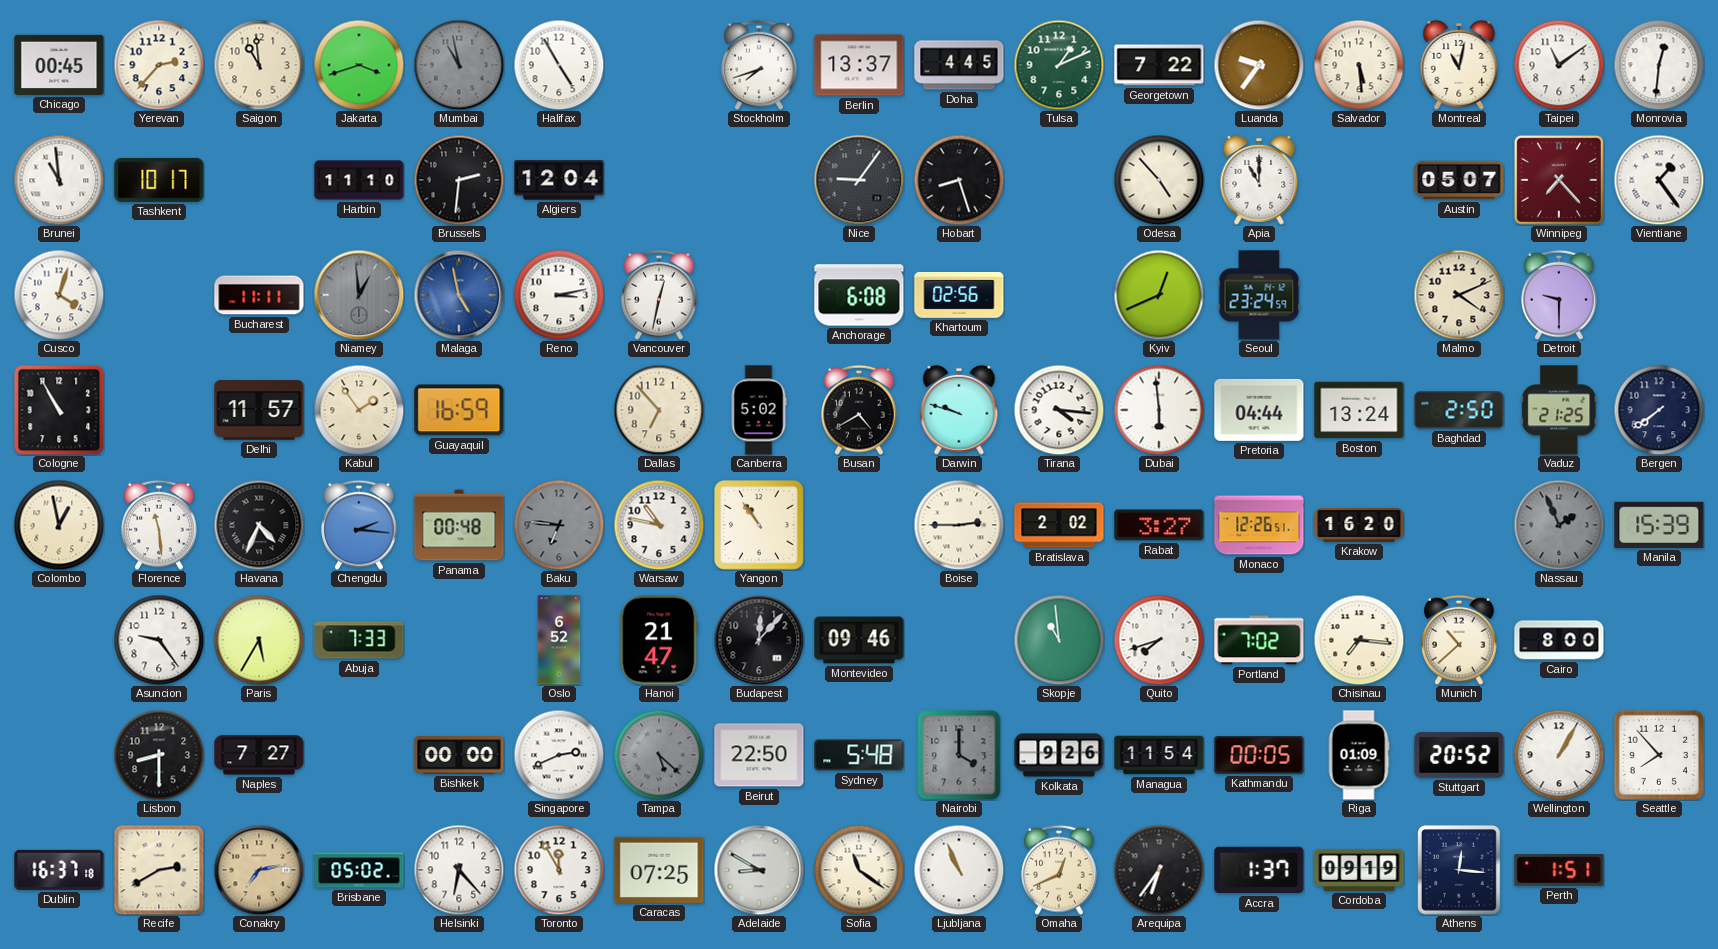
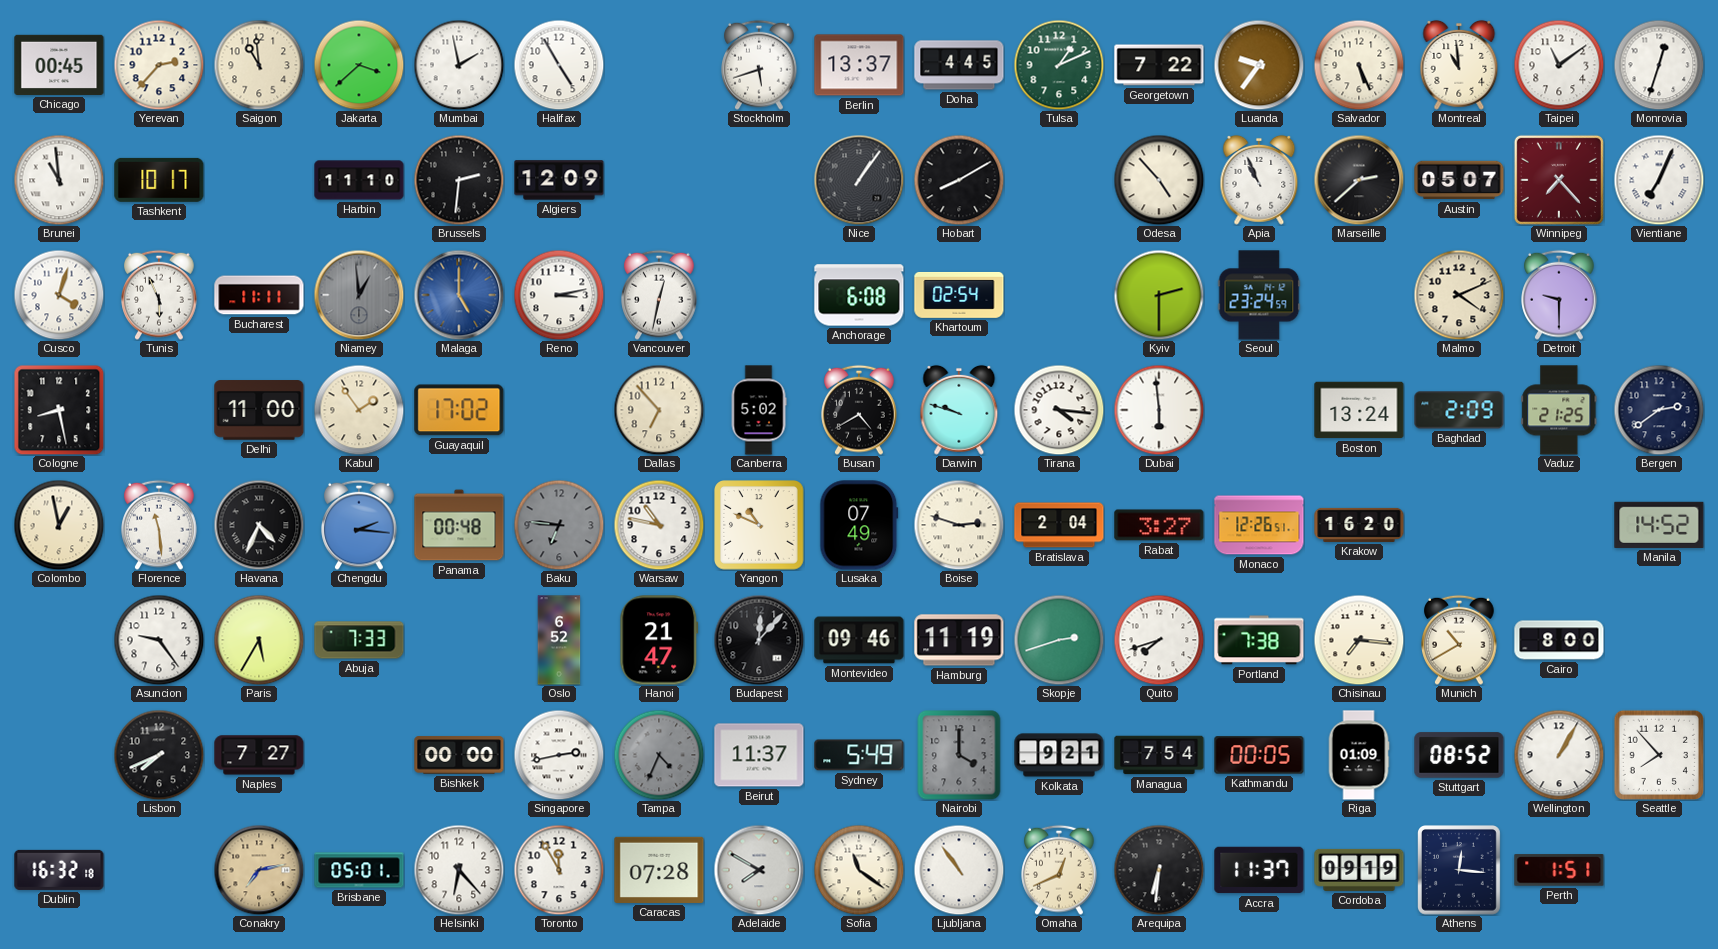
Jakarta: 3:42 -> 3:38 (359, 65)
Mumbai: 10:58 -> 1:58 (459, 65)
Mumbai dial: grey -> white (459, 65)
Stockholm: 7:42 -> 5:42 (759, 65)
Salvador: 5:29 -> 5:26 (1359, 65)
Montreal: 11:02 -> 10:59 (1459, 65)
Monrovia: 12:31 -> 12:33 (1659, 65)
Algiers: 12:04 -> 12:09 (559, 180)
Nice: 9:06 -> 1:06 (859, 180)
Hobart: 8:27 -> 8:10 (959, 180)
Apia: 11:00 -> 10:56 (1259, 180)
Marseille: none -> 2:38 (1359, 180)
Vientiane: 1:24 -> 7:04 (1659, 180)
Tunis: none -> 5:56 (159, 295)
Malaga: 4:58 -> 5:00 (459, 295)
Khartoum: 02:56 -> 02:54 (959, 295)
Kyiv: 12:41 -> 2:30 (1159, 295)
Cologne: 10:55 -> 8:28 (59, 410)
Delhi: 11:57 -> 11:00 (259, 410)
Guayaquil: 16:59 -> 17:02 (459, 410)
Pretoria: 04:44 -> none (1259, 410)
Baghdad: 2:50 -> 2:09 (1459, 410)
Bergen: 7:39 -> 2:39 (1659, 410)
Yangon: 10:54 -> 10:49 (760, 526)
Lusaka: none -> 07:49 (859, 525)
Boise: 2:45 -> 2:48 (959, 525)
Bratislava: 2:02 -> 2:04 (1059, 525)
Nassau: 1:56 -> none (1559, 525)
Manila: 15:39 -> 14:52 (1659, 525)
Hamburg: none -> 11:19 (959, 640)
Skopje: 10:59 -> 2:42 (1059, 640)
Portland: 7:02 -> 7:38 (1259, 640)
Munich: 10:38 -> 10:40 (1459, 640)
Lisbon: 8:30 -> 7:41 (159, 755)
Singapore: 2:41 -> 2:43 (559, 755)
Tampa: 5:22 -> 4:34 (659, 755)
Beirut: 22:50 -> 11:37 (759, 755)
Sydney: 5:48 -> 5:49 (859, 755)
Kolkata: 9:26 -> 9:21 (1059, 755)
Managua: 11:54 -> 7:54 (1159, 755)
Stuttgart: 20:52 -> 08:52 (1459, 755)
Dublin: 16:37 -> 16:32 (59, 870)
Recife: 2:40 -> none (159, 870)
Brisbane: 05:02 -> 05:01 (359, 870)
Caracas: 07:25 -> 07:28 (659, 870)
Adelaide: 8:50 -> 7:50 (759, 870)
Ljubljana: 10:56 -> 10:54 (959, 870)
Arequipa: 6:36 -> 6:31 (1159, 870)
Accra: 1:37 -> 11:37 (1259, 870)
